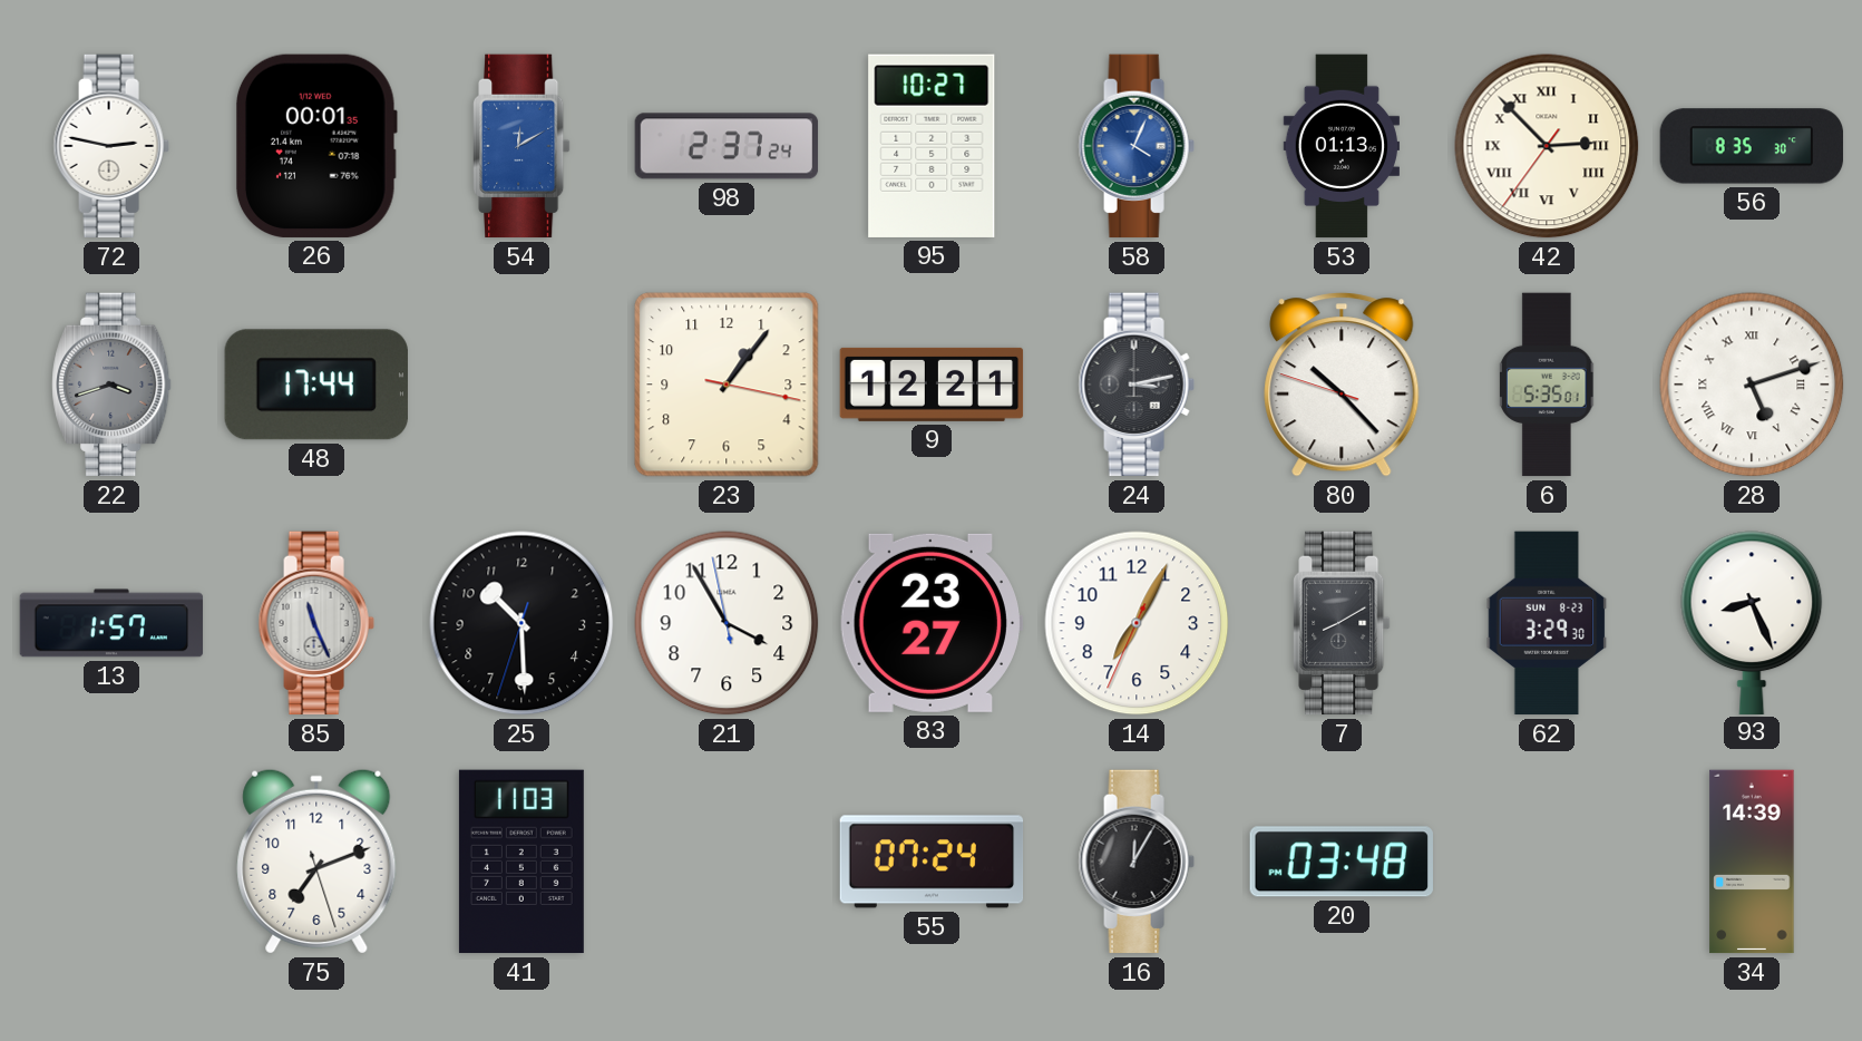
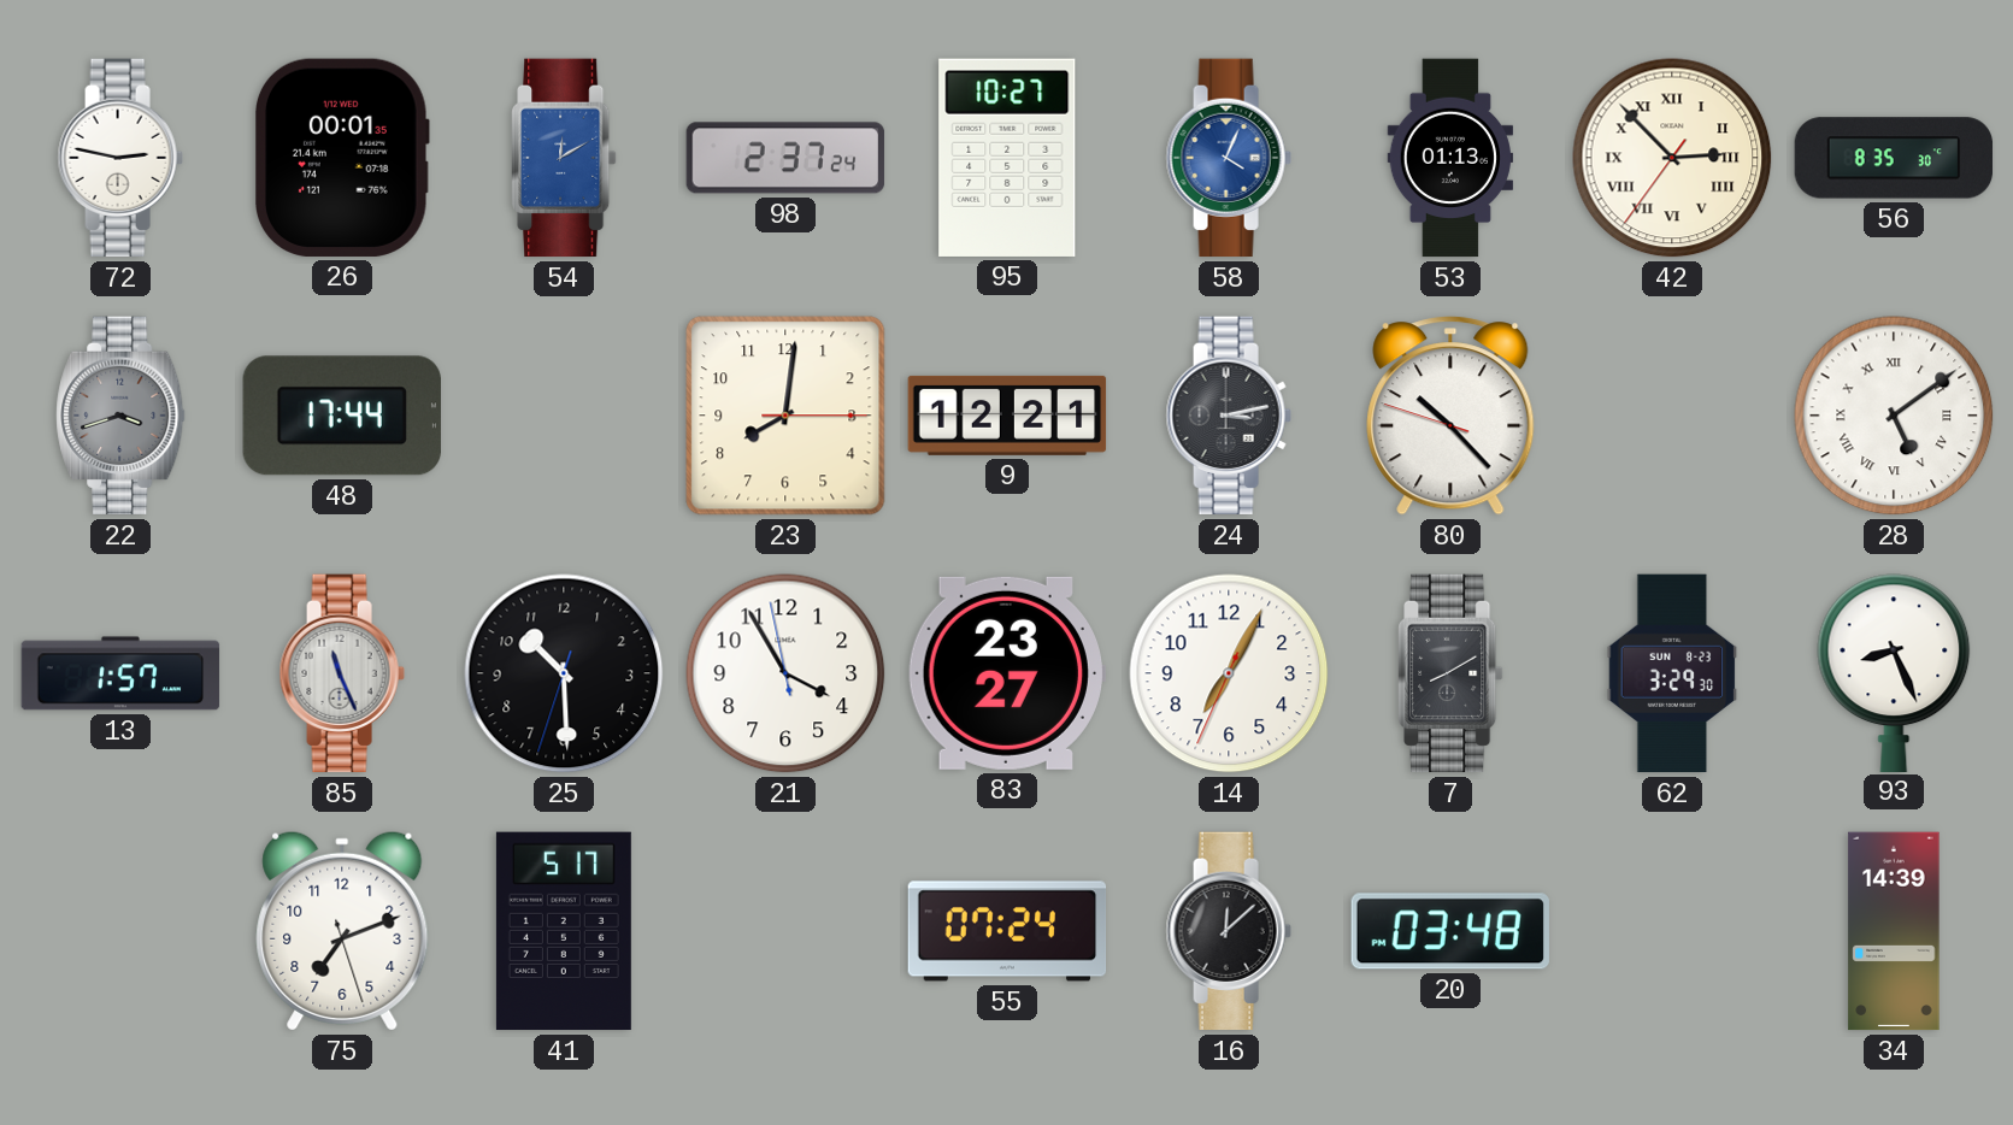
23: 1:06 -> 8:01 (785, 416)
6: 5:35 -> none (1547, 385)
28: 5:12 -> 5:09 (1894, 416)
41: 11:03 -> 5:17 (564, 931)
16: 12:05 -> 12:08 (1229, 931)
